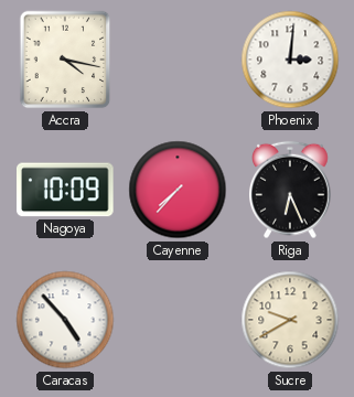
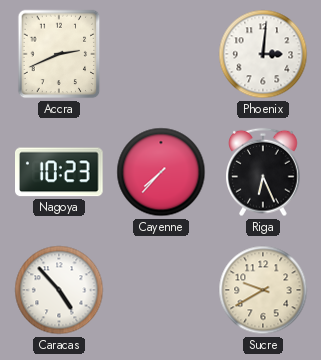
Accra: 4:17 -> 2:41 (59, 54)
Nagoya: 10:09 -> 10:23 (60, 172)
